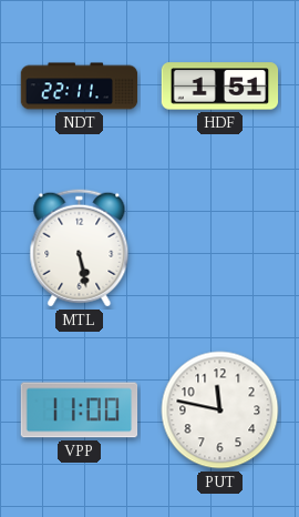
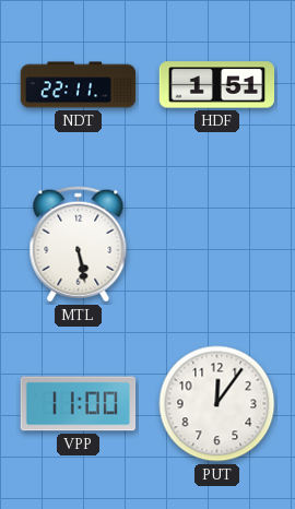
PUT: 11:47 -> 12:06 (217, 404)
